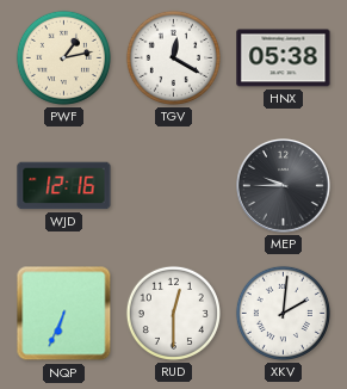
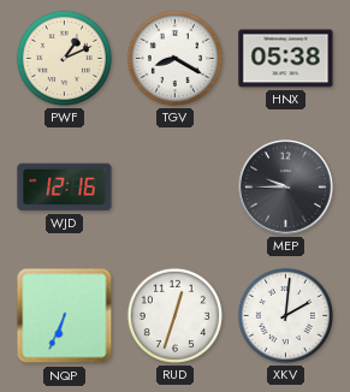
PWF: 1:13 -> 1:11 (64, 58)
TGV: 12:20 -> 8:20 (174, 58)
RUD: 12:30 -> 12:33 (174, 315)
